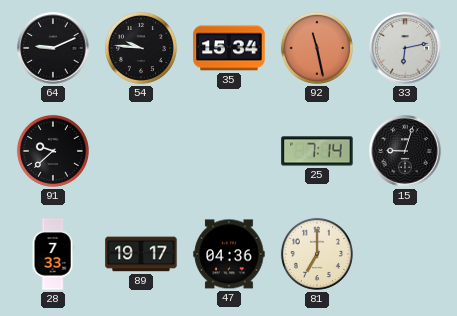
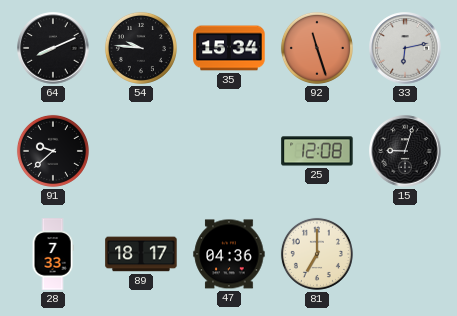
64: 9:11 -> 8:11 (53, 48)
92: 11:28 -> 11:27 (317, 48)
25: 7:14 -> 12:08 (317, 151)
89: 19:17 -> 18:17 (141, 254)
